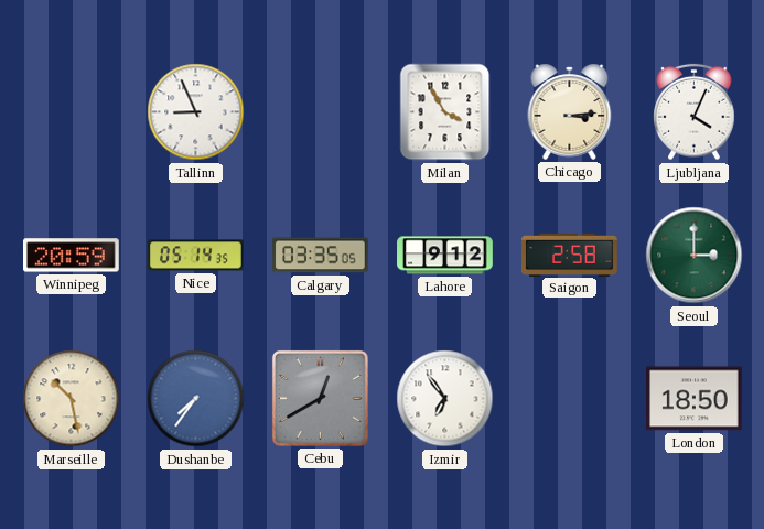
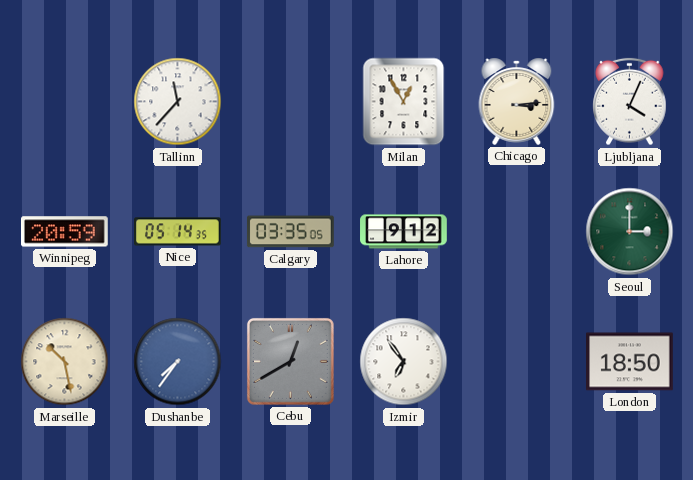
Tallinn: 8:56 -> 11:37 (178, 102)
Milan: 3:55 -> 12:55 (404, 102)
Saigon: 2:58 -> none (570, 255)
